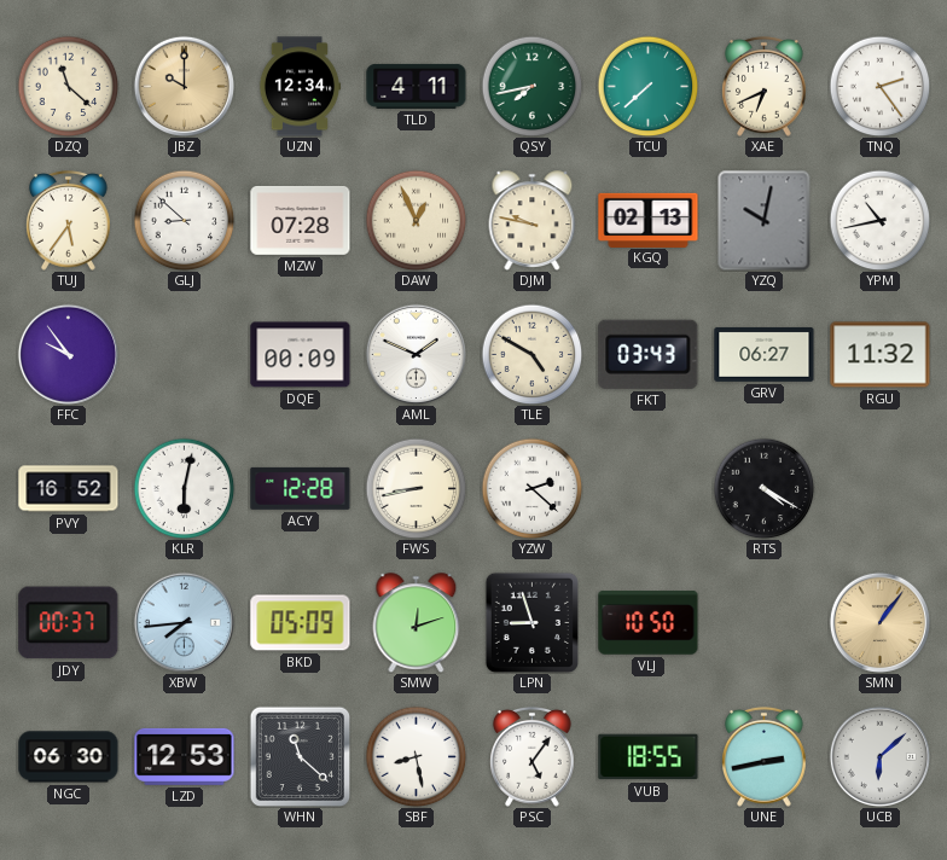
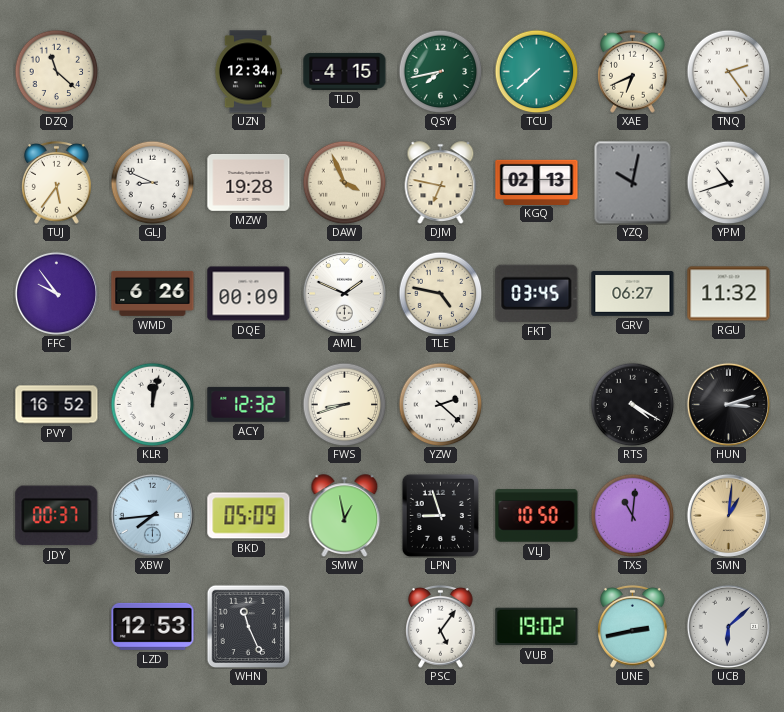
JBZ: 10:00 -> none (184, 86)
TLD: 4:11 -> 4:15 (345, 71)
GLJ: 8:52 -> 8:49 (152, 182)
MZW: 07:28 -> 19:28 (249, 182)
DAW: 12:56 -> 3:56 (344, 182)
DJM: 9:47 -> 6:47 (441, 182)
YPM: 10:43 -> 10:42 (728, 182)
WMD: none -> 6:26 (153, 293)
TLE: 4:50 -> 4:47 (440, 293)
FKT: 03:43 -> 03:45 (537, 293)
KLR: 6:02 -> 12:02 (152, 404)
ACY: 12:28 -> 12:32 (249, 404)
FWS: 8:43 -> 8:42 (344, 404)
HUN: none -> 3:12 (728, 404)
SMW: 12:12 -> 12:58 (345, 515)
TXS: none -> 11:01 (632, 515)
SMN: 1:06 -> 1:01 (728, 515)
NGC: 06:30 -> none (69, 757)
WHN: 11:22 -> 11:26 (248, 626)
SBF: 8:28 -> none (416, 756)
VUB: 18:55 -> 19:02 (537, 627)
